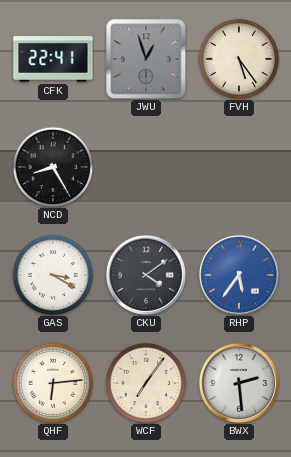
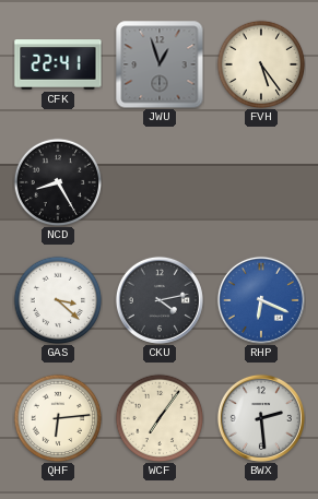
GAS: 3:20 -> 3:22 (58, 300)
CKU: 4:09 -> 4:13 (160, 300)
RHP: 5:36 -> 6:19 (261, 300)
